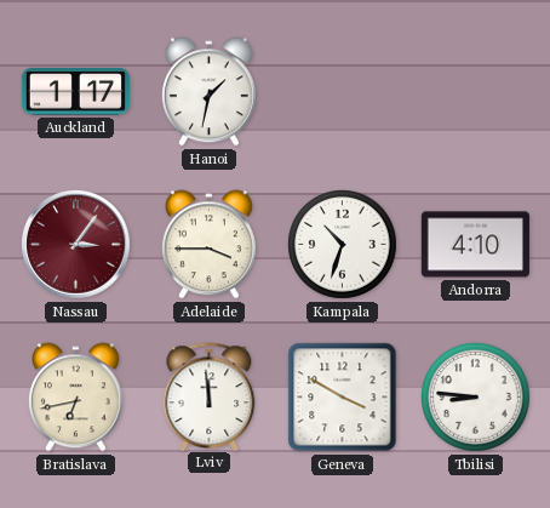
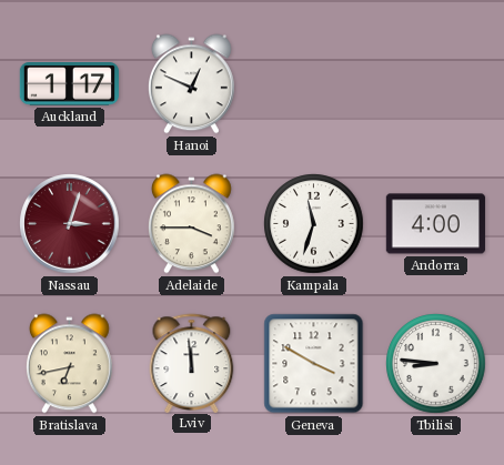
Hanoi: 1:32 -> 12:49 (191, 84)
Nassau: 3:06 -> 3:03 (70, 224)
Kampala: 10:33 -> 11:33 (314, 224)
Andorra: 4:10 -> 4:00 (435, 224)
